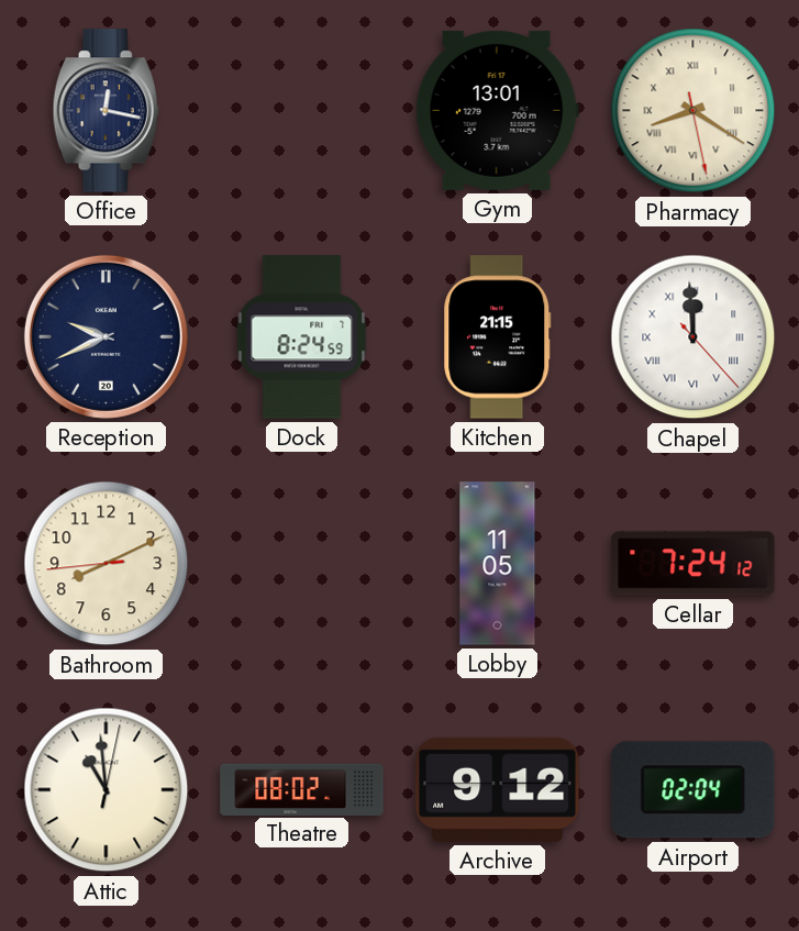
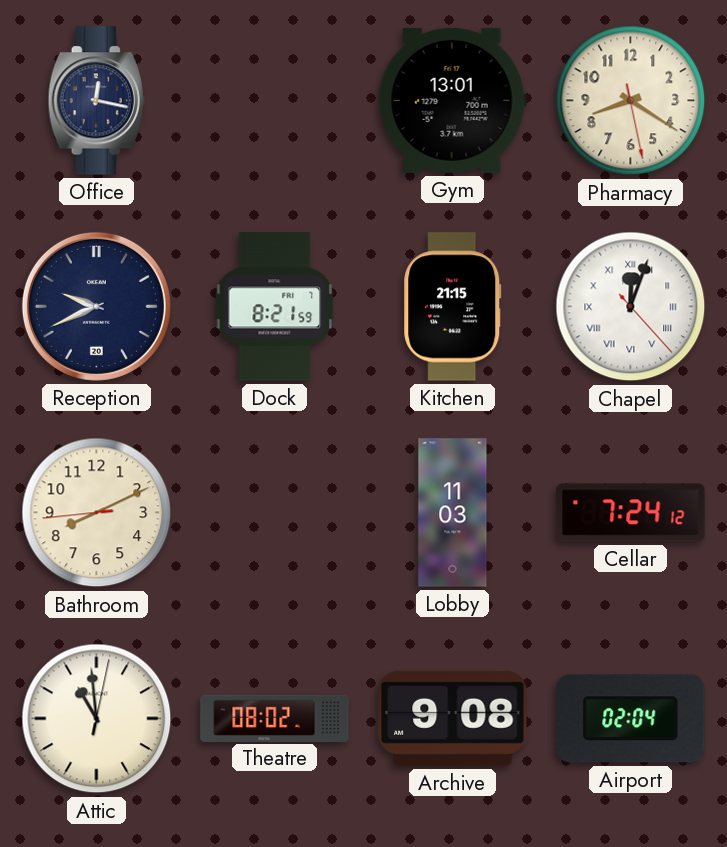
Pharmacy numerals: Roman -> Arabic (631, 101)
Dock: 8:24 -> 8:21 (275, 307)
Chapel: 11:59 -> 12:03 (631, 307)
Lobby: 11:05 -> 11:03 (453, 513)
Archive: 9:12 -> 9:08 (453, 718)
